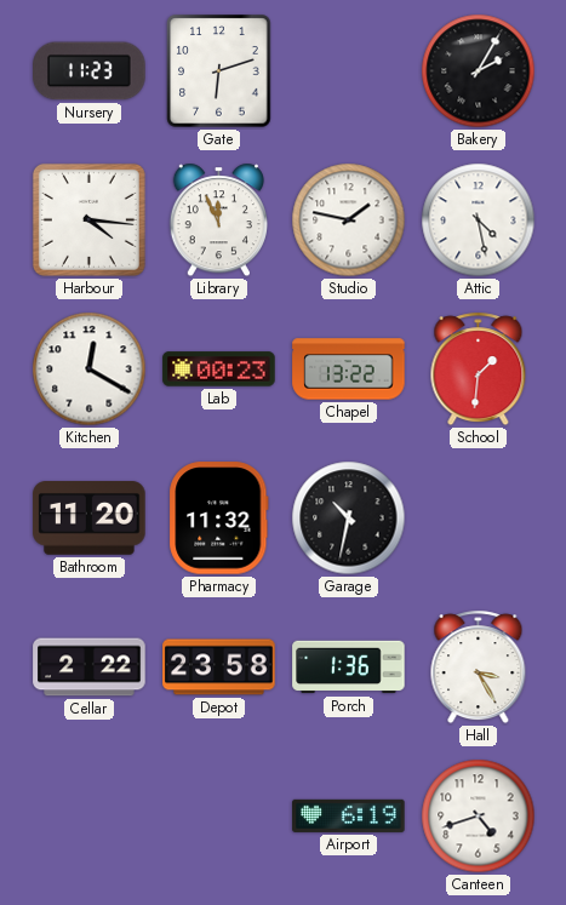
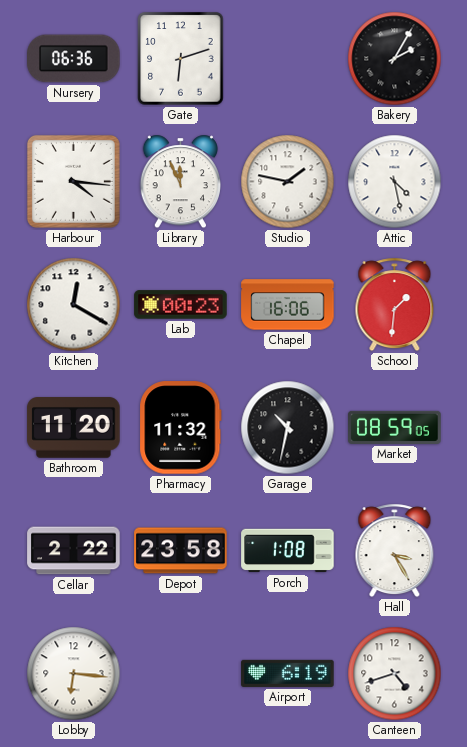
Nursery: 11:23 -> 06:36 (74, 59)
Chapel: 13:22 -> 16:06 (288, 305)
Market: none -> 08:59 (395, 427)
Porch: 1:36 -> 1:08 (288, 551)
Lobby: none -> 6:16 (74, 674)
